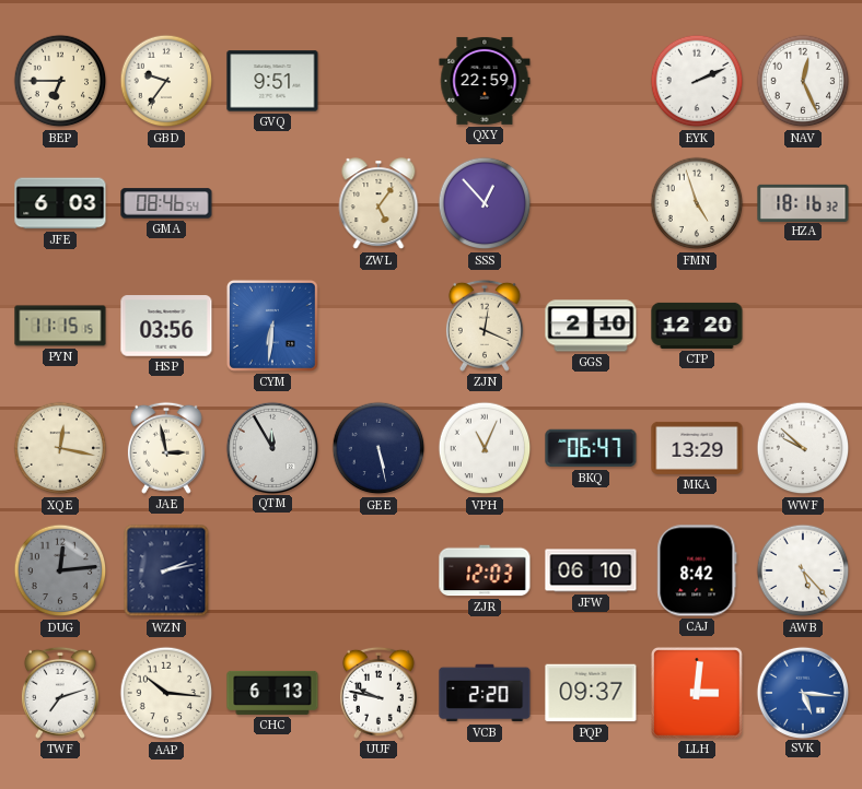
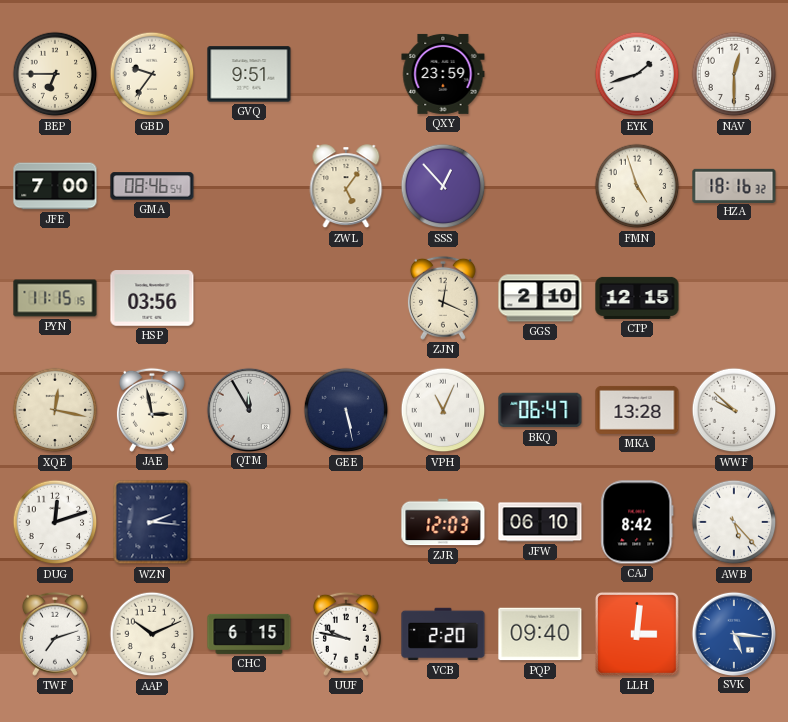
QXY: 22:59 -> 23:59 (443, 74)
EYK: 2:11 -> 1:42 (637, 74)
NAV: 12:26 -> 12:30 (734, 74)
JFE: 6:03 -> 7:00 (55, 186)
CYM: 6:31 -> none (272, 326)
CTP: 12:20 -> 12:15 (637, 298)
MKA: 13:29 -> 13:28 (637, 410)
DUG: 12:14 -> 12:12 (55, 522)
DUG dial: grey -> white (55, 522)
WZN: 2:13 -> 2:16 (152, 522)
AAP: 10:16 -> 10:11 (152, 634)
CHC: 6:13 -> 6:15 (249, 634)
PQP: 09:37 -> 09:40 (540, 634)
